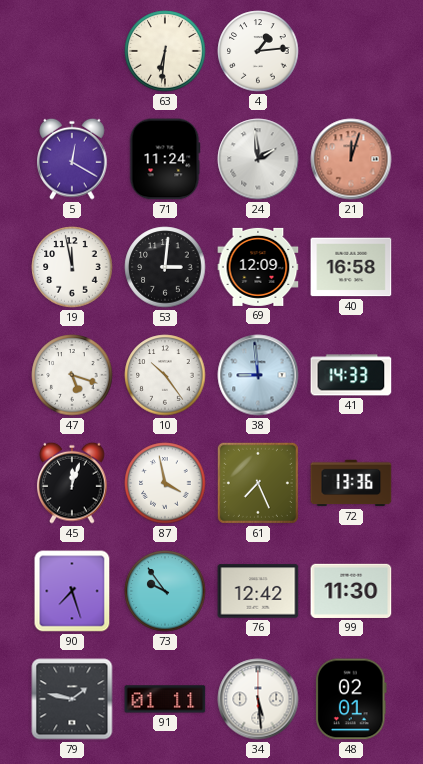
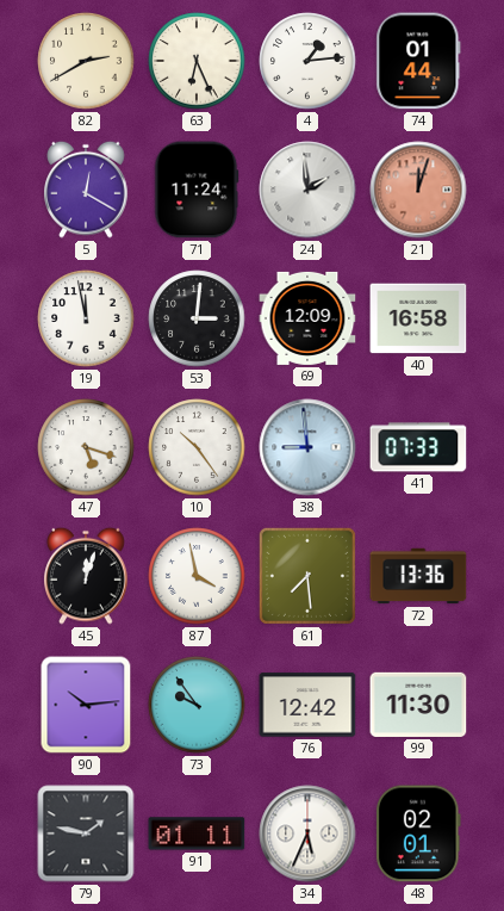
82: none -> 2:40 (86, 61)
63: 6:31 -> 6:26 (197, 61)
74: none -> 01:44 (418, 61)
41: 14:33 -> 07:33 (418, 447)
61: 7:26 -> 7:29 (307, 576)
90: 7:27 -> 10:14 (86, 705)
34: 5:29 -> 5:34 (307, 833)
